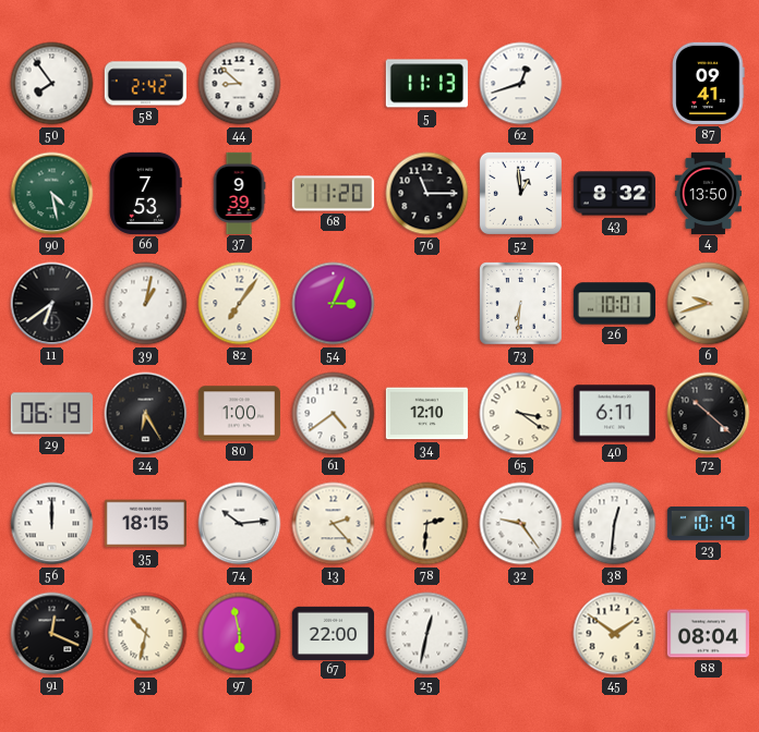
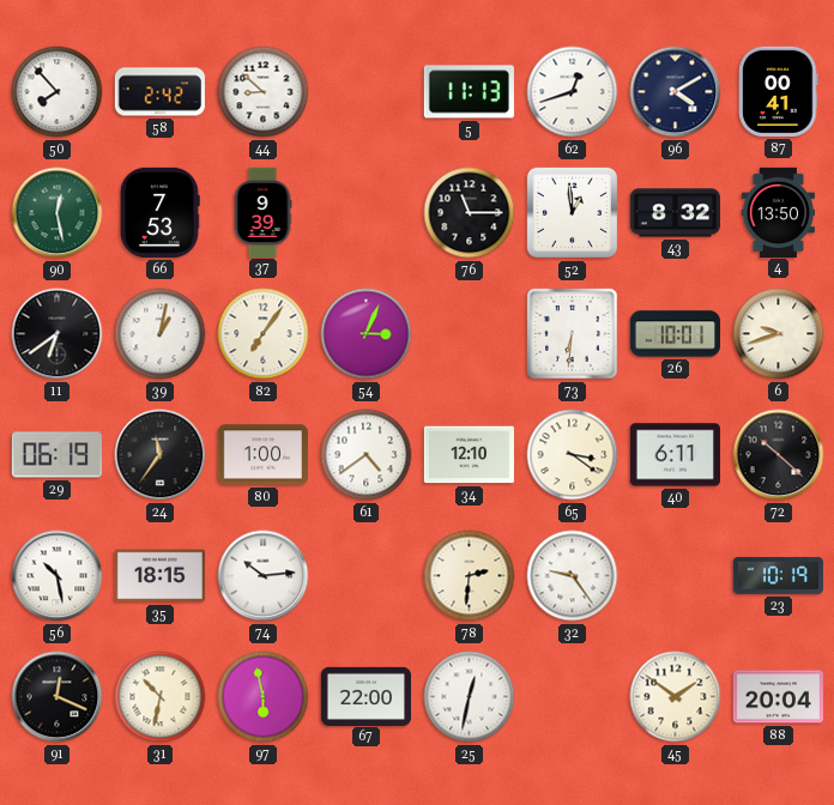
50: 7:54 -> 7:53 (58, 92)
96: none -> 4:10 (676, 92)
87: 09:41 -> 00:41 (779, 91)
90: 4:28 -> 12:28 (58, 213)
68: 11:20 -> none (333, 194)
24: 6:25 -> 11:36 (161, 455)
56: 12:00 -> 10:28 (58, 576)
13: 2:23 -> none (334, 524)
38: 12:31 -> none (615, 524)
88: 08:04 -> 20:04 (778, 697)
